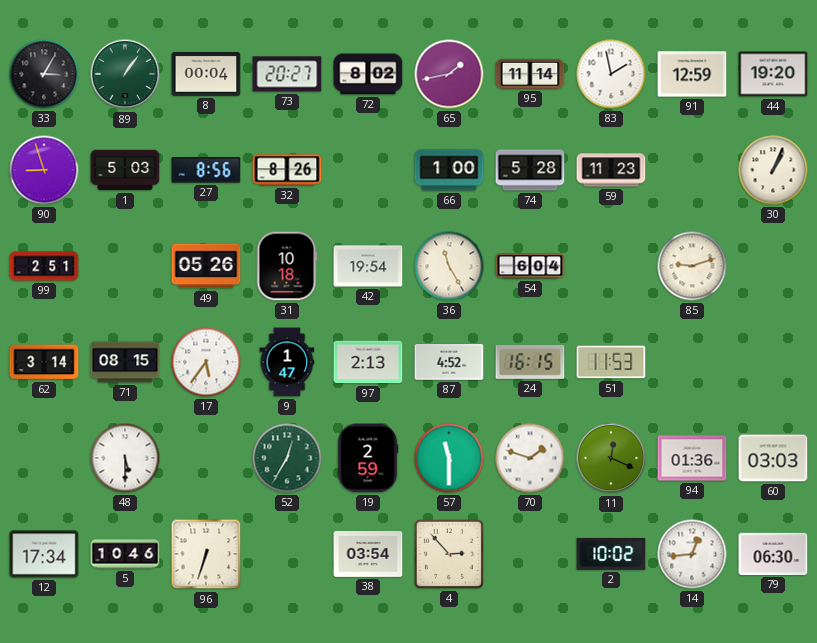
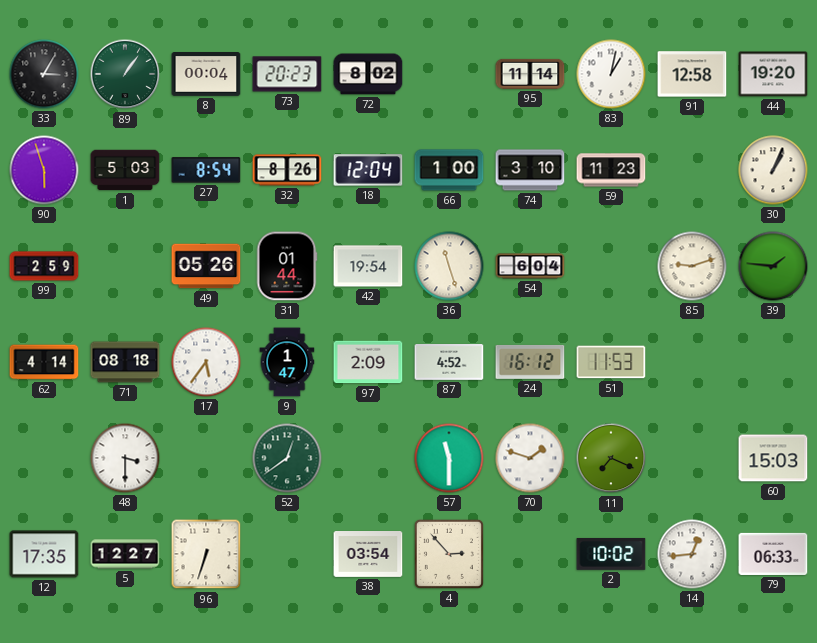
73: 20:27 -> 20:23 (287, 74)
65: 1:43 -> none (449, 74)
83: 1:58 -> 1:02 (611, 74)
91: 12:59 -> 12:58 (692, 74)
90: 8:57 -> 5:57 (44, 170)
27: 8:56 -> 8:54 (206, 170)
18: none -> 12:04 (368, 170)
74: 5:28 -> 3:10 (530, 170)
99: 2:51 -> 2:59 (44, 266)
31: 10:18 -> 01:44 (287, 266)
36: 11:25 -> 11:27 (449, 266)
39: none -> 1:46 (773, 266)
62: 3:14 -> 4:14 (44, 362)
71: 08:15 -> 08:18 (125, 362)
97: 2:13 -> 2:09 (368, 362)
24: 16:15 -> 16:12 (530, 362)
48: 5:30 -> 3:30 (125, 458)
52: 12:35 -> 12:39 (287, 458)
19: 2:59 -> none (368, 458)
11: 12:19 -> 7:19 (611, 458)
94: 01:36 -> none (692, 458)
60: 03:03 -> 15:03 (773, 458)
12: 17:34 -> 17:35 (44, 554)
5: 10:46 -> 12:27 (125, 554)
79: 06:30 -> 06:33 (773, 554)
